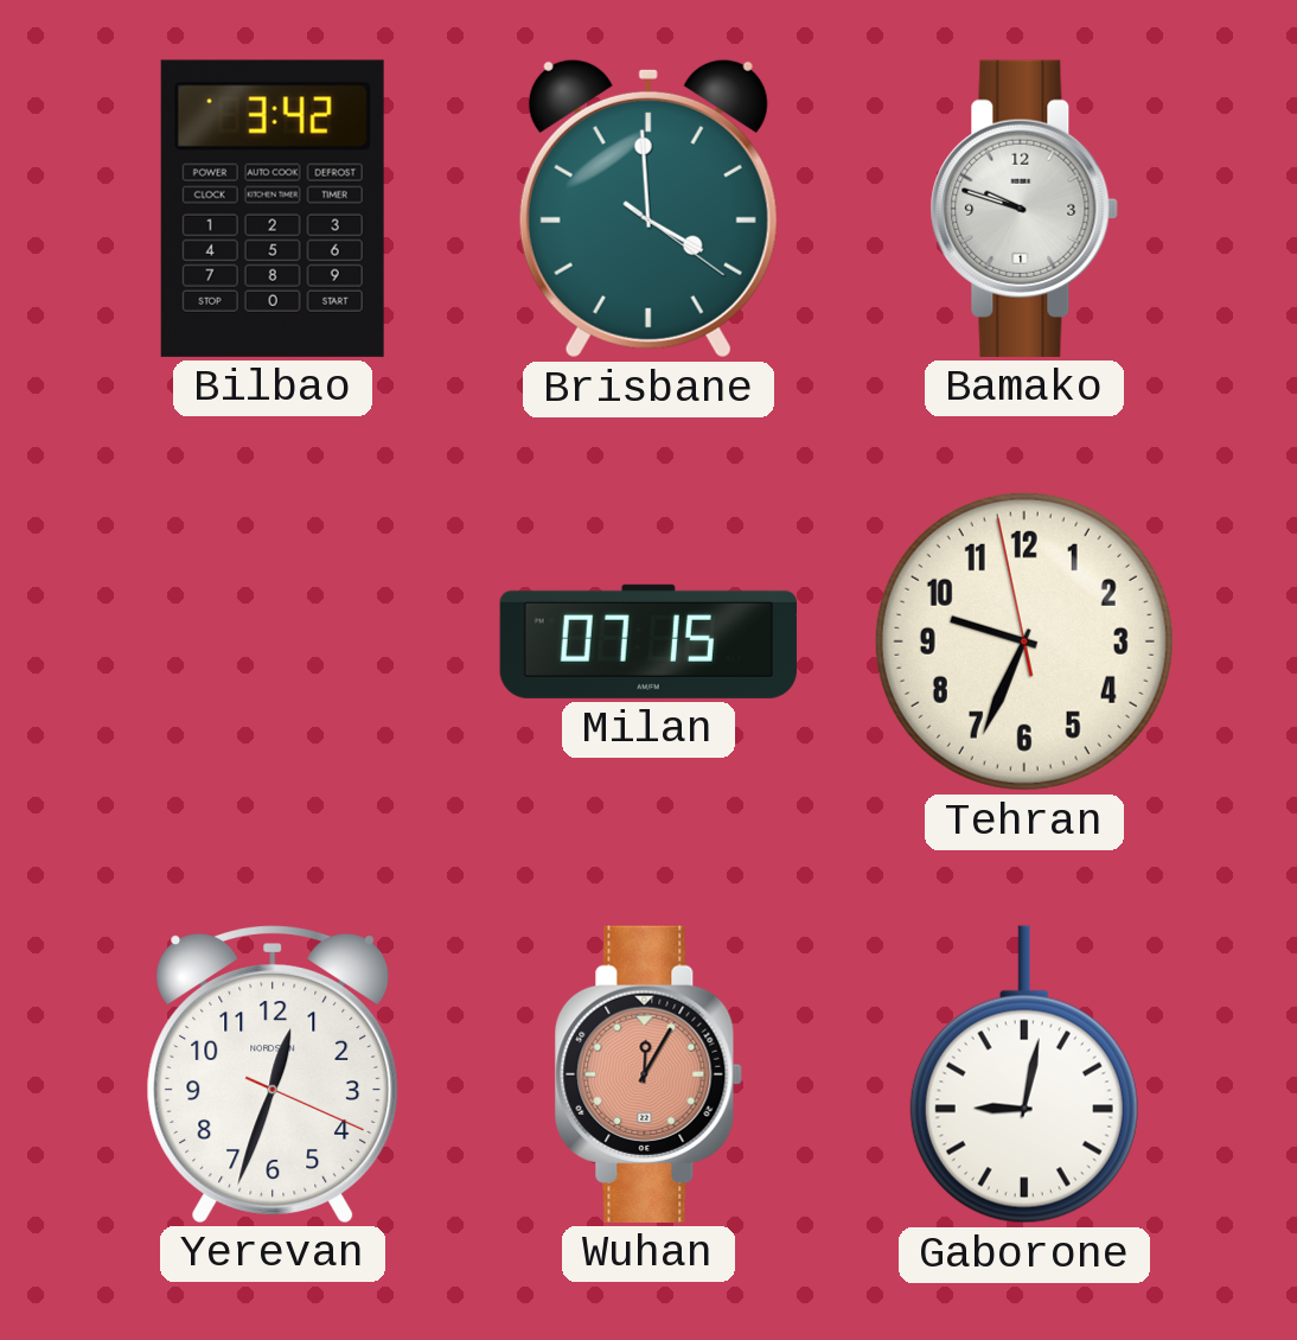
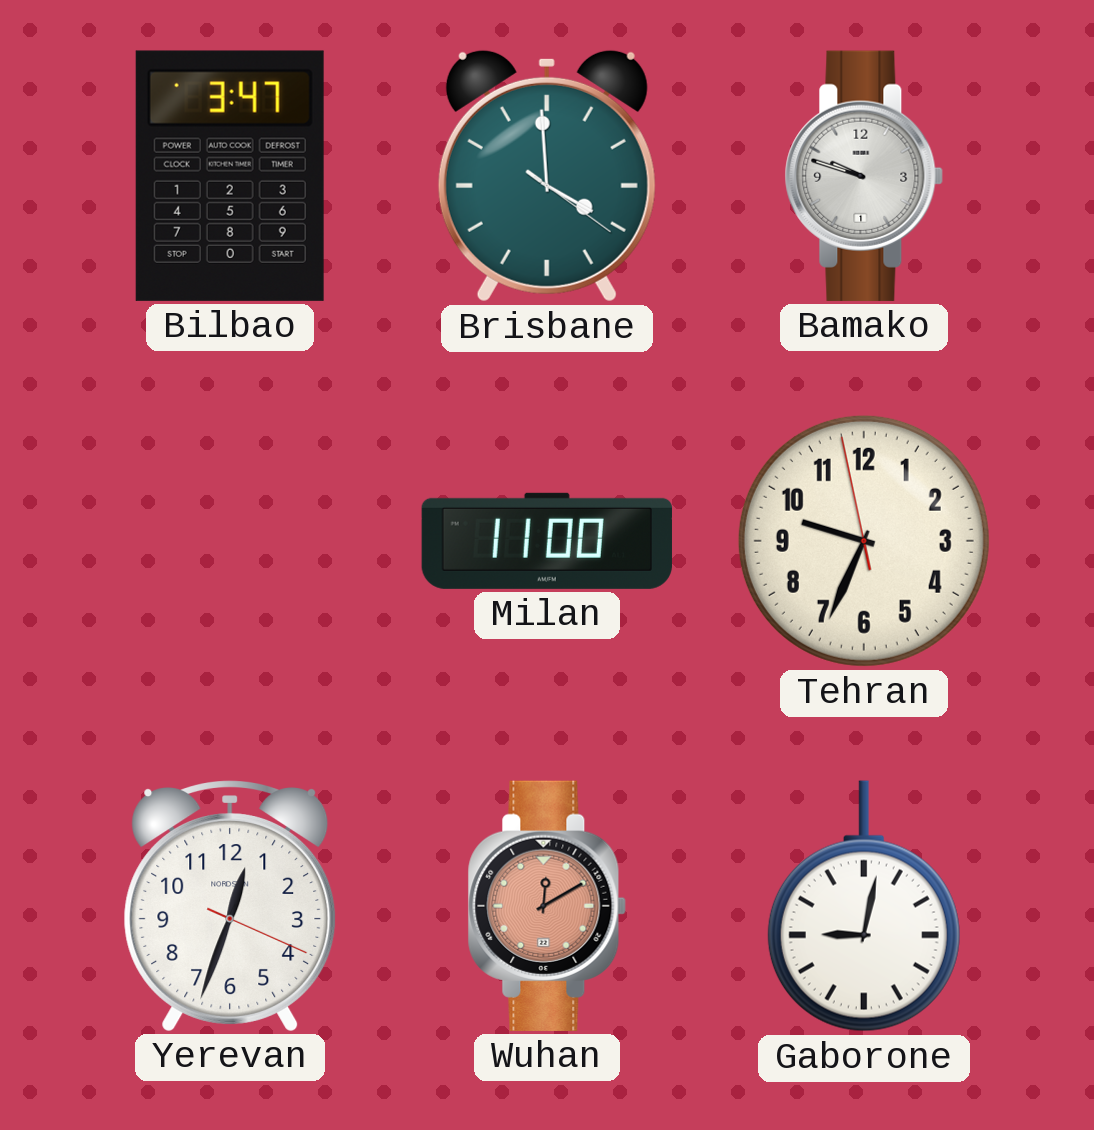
Bilbao: 3:42 -> 3:47 (230, 176)
Milan: 07:15 -> 11:00 (547, 541)
Wuhan: 12:05 -> 12:10 (547, 906)
